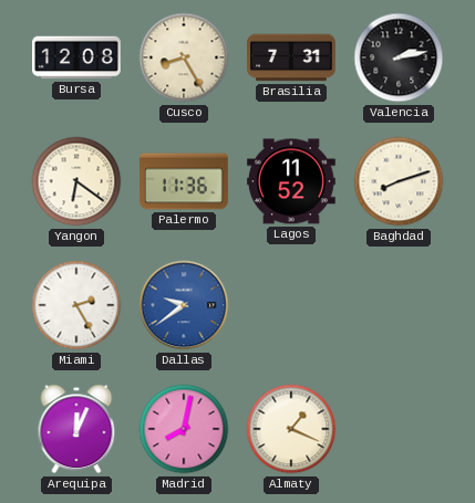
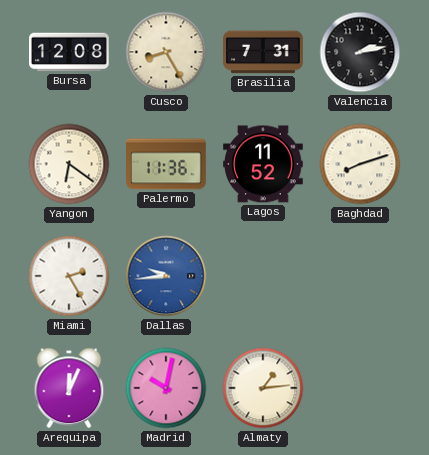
Dallas: 9:39 -> 9:44 (166, 276)
Madrid: 8:02 -> 10:02 (166, 388)
Almaty: 1:19 -> 1:14 (263, 388)
